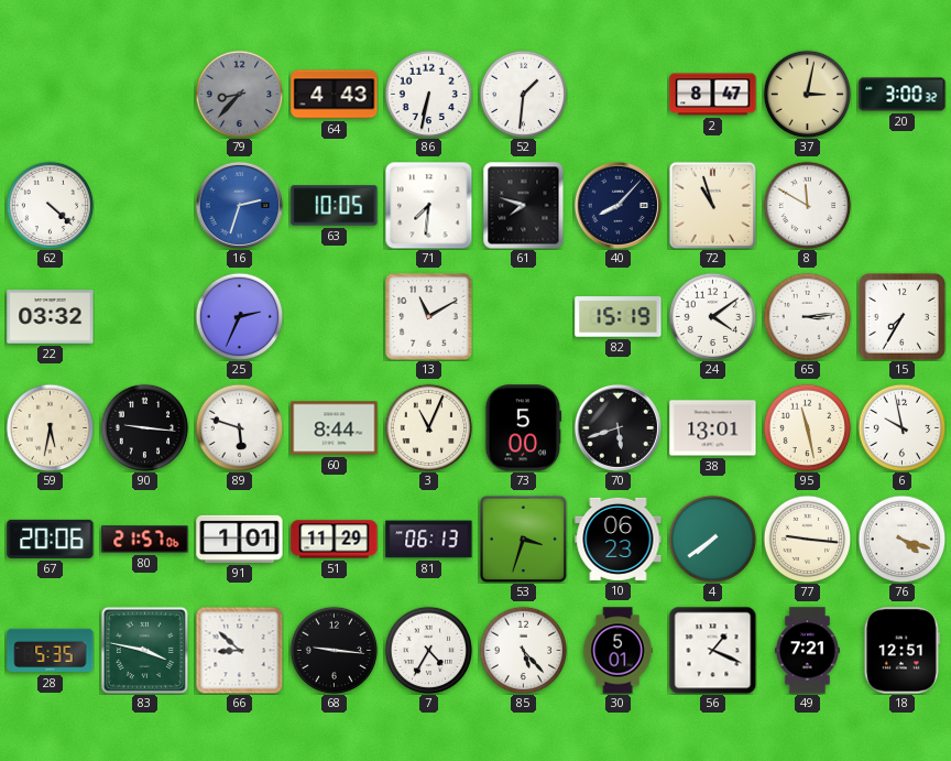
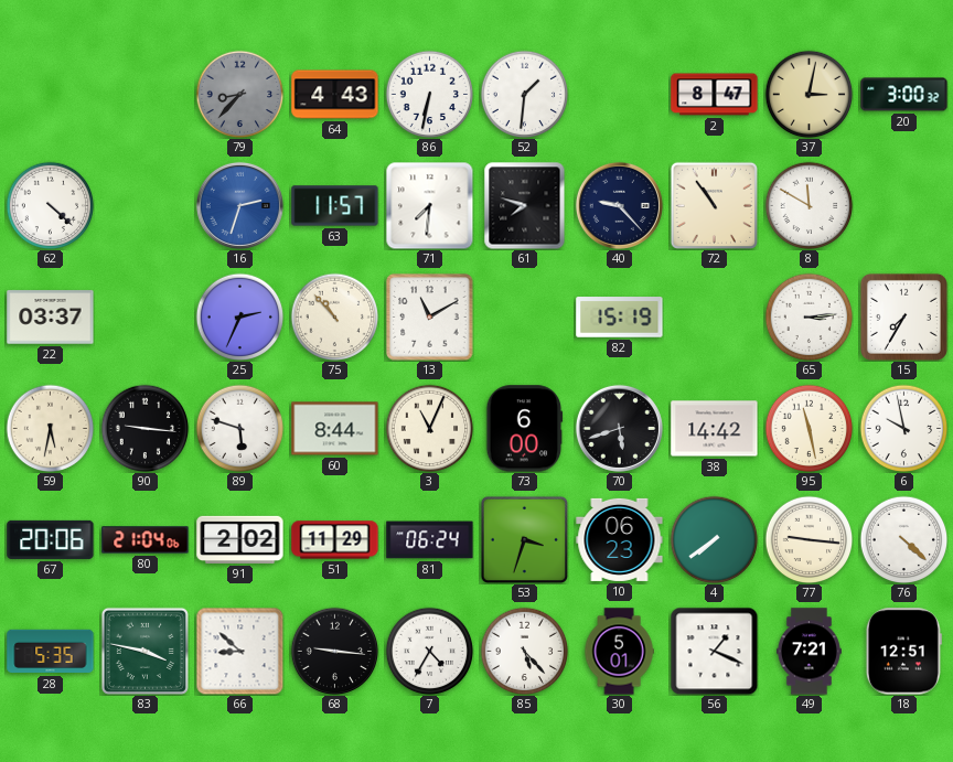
63: 10:05 -> 11:57 (335, 206)
40: 8:07 -> 9:23 (619, 205)
72: 10:57 -> 10:54 (714, 205)
22: 03:32 -> 03:37 (51, 318)
75: none -> 10:53 (334, 316)
24: 4:09 -> none (712, 316)
73: 5:00 -> 6:00 (525, 429)
38: 13:01 -> 14:42 (715, 429)
80: 21:57 -> 21:04 (146, 540)
91: 1:01 -> 2:02 (240, 539)
81: 06:13 -> 06:24 (430, 540)
76: 4:18 -> 4:22 (903, 539)
